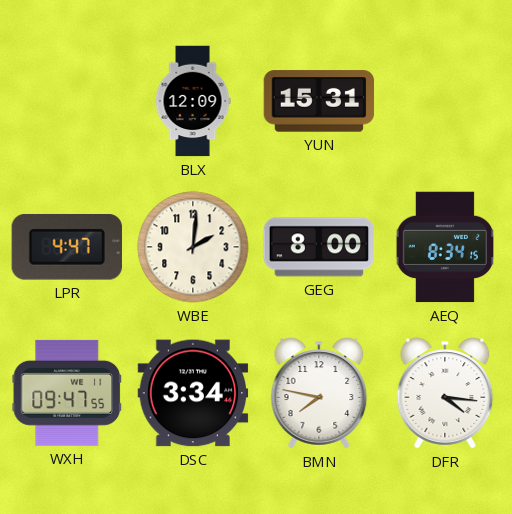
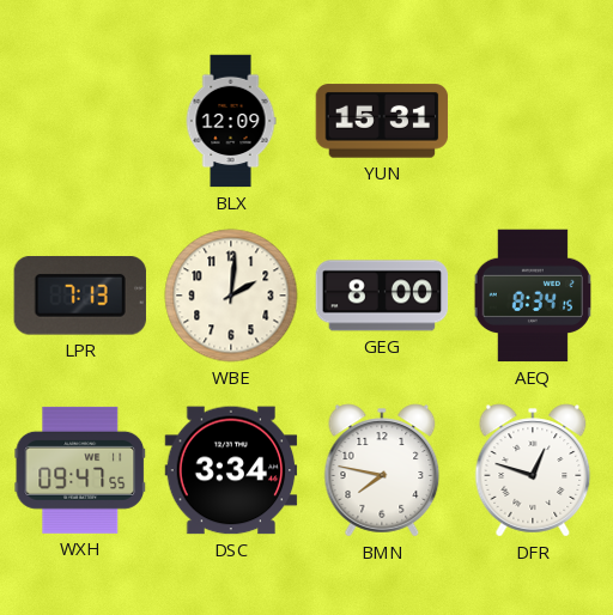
LPR: 4:47 -> 7:13 (80, 296)
DFR: 4:16 -> 12:48 (533, 470)
